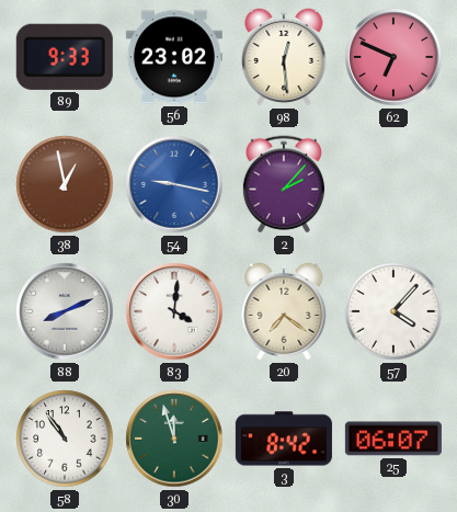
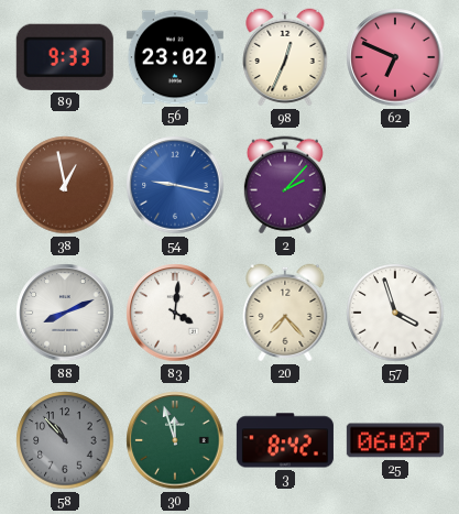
98: 12:29 -> 12:34 (285, 57)
20: 7:21 -> 7:23 (285, 313)
57: 4:07 -> 3:57 (395, 313)
58: 10:54 -> 10:53 (65, 440)
58 dial: white -> grey (65, 440)
